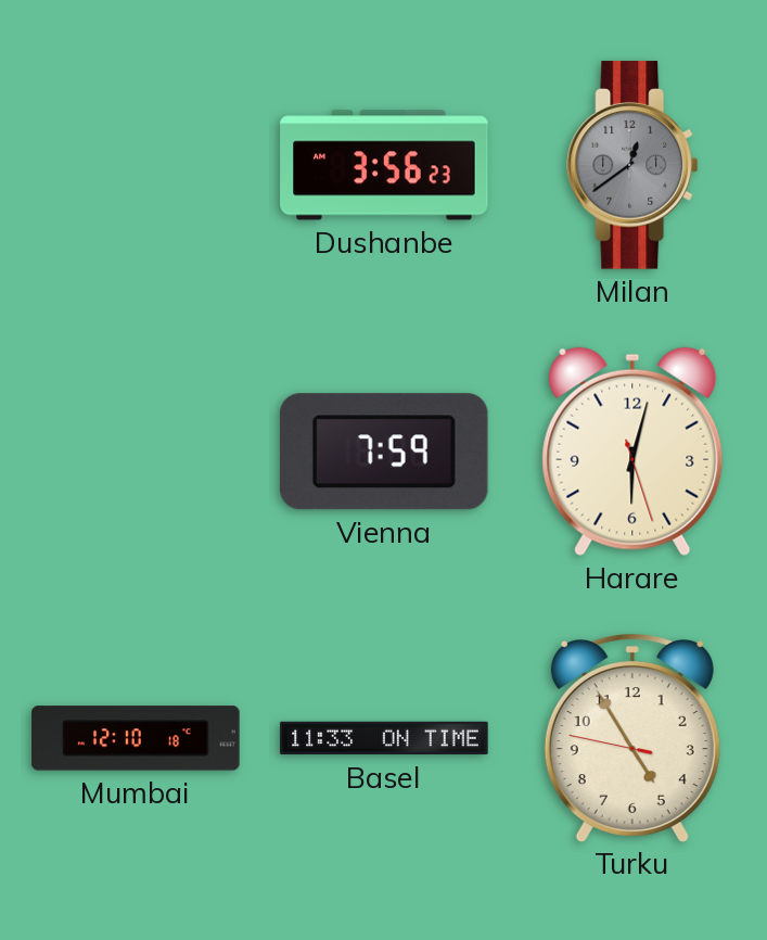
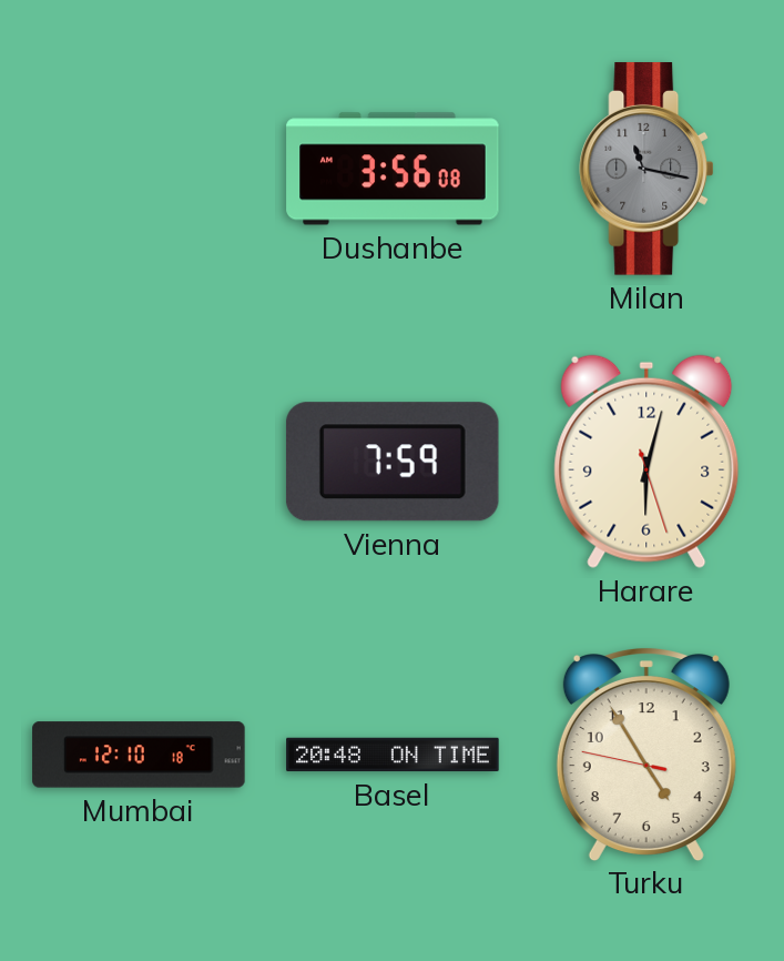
Dushanbe: 3:56:23 -> 3:56:08 (393, 169)
Milan: 12:39 -> 11:17 (646, 169)
Basel: 11:33 -> 20:48 (393, 755)
